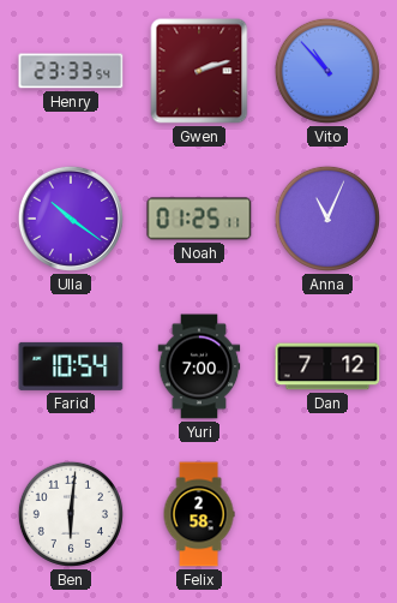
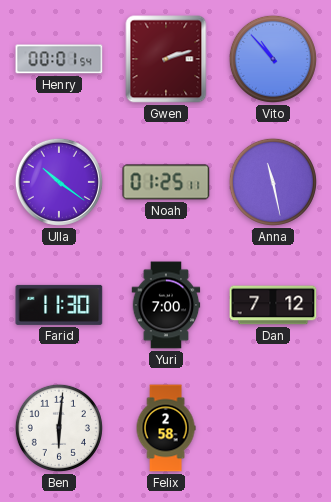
Henry: 23:33 -> 00:01 (59, 59)
Anna: 11:04 -> 11:28 (273, 182)
Farid: 10:54 -> 11:30 (59, 305)
